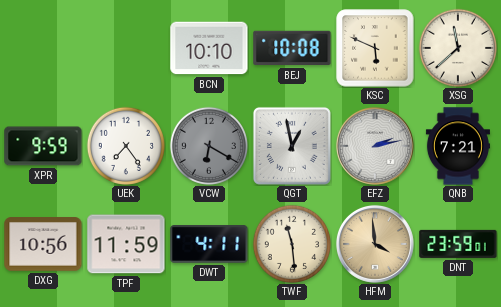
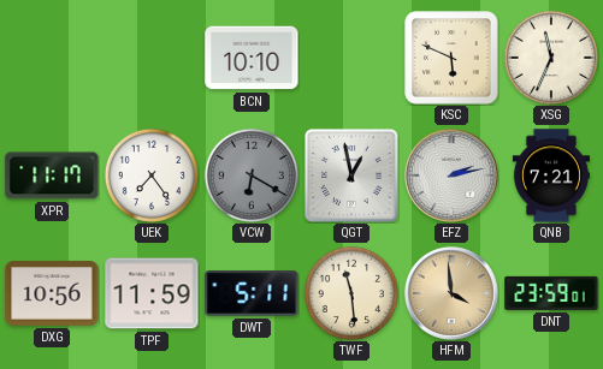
BEJ: 10:08 -> none (292, 48)
XSG: 11:38 -> 11:34 (551, 58)
XPR: 9:59 -> 11:17 (52, 175)
DWT: 4:11 -> 5:11 (252, 293)
